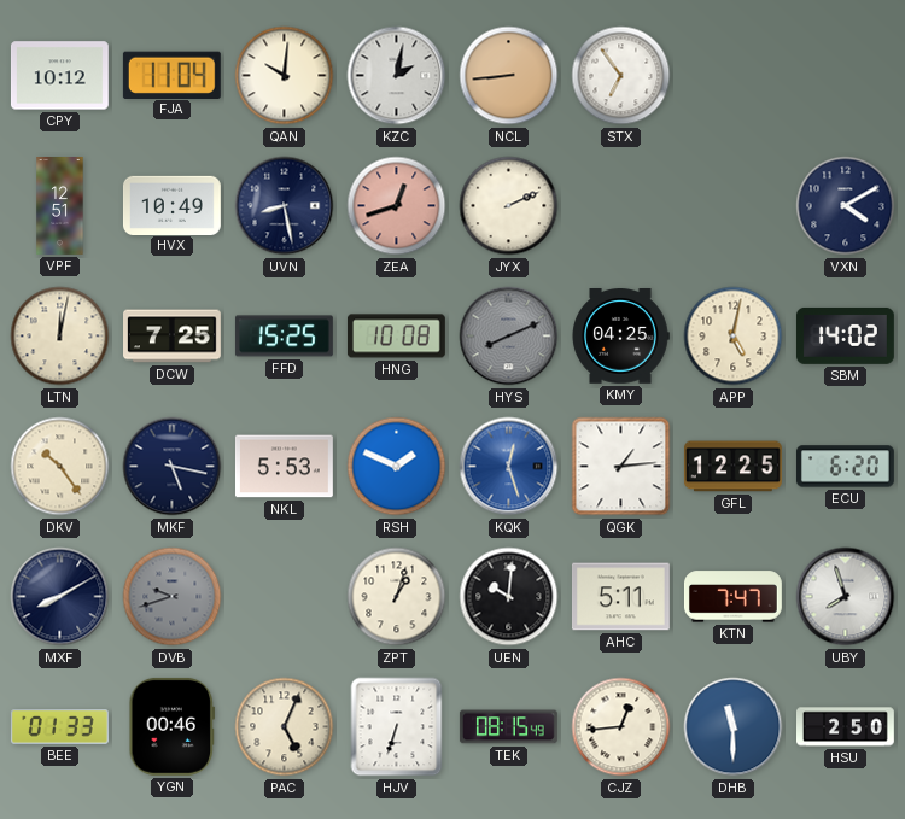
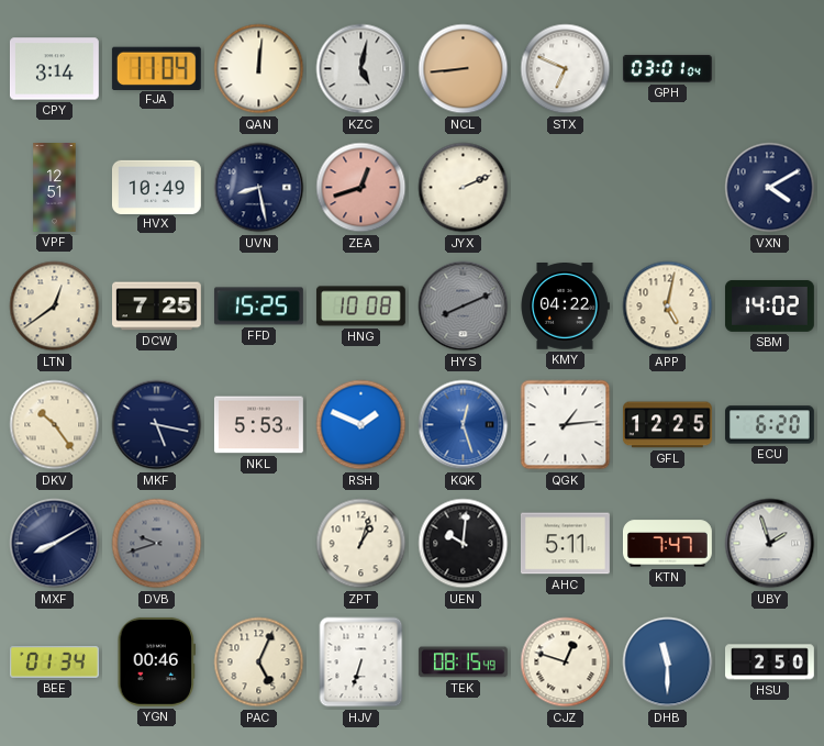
CPY: 10:12 -> 3:14 (54, 69)
QAN: 10:01 -> 12:01 (259, 69)
KZC: 2:02 -> 5:02 (361, 69)
STX: 6:54 -> 6:49 (566, 69)
GPH: none -> 03:01 (667, 68)
LTN: 12:02 -> 12:39 (55, 307)
KMY: 04:25 -> 04:22 (565, 307)
UBY: 7:57 -> 1:57 (770, 544)
BEE: 01:33 -> 01:34 (54, 663)
CJZ: 12:44 -> 12:48 (566, 663)
